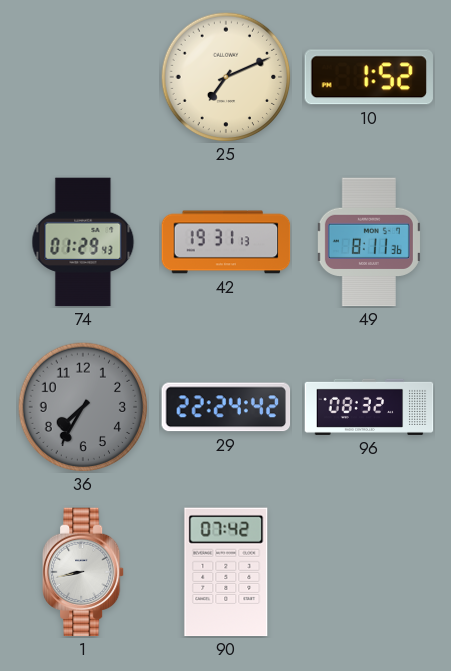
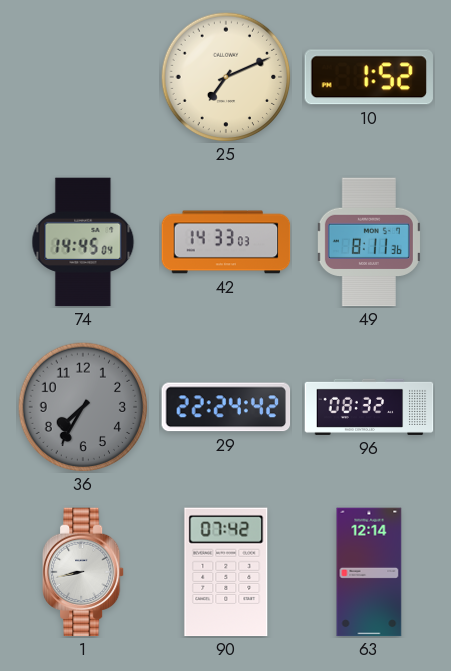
74: 01:29 -> 14:45 (83, 242)
42: 19:31 -> 14:33 (226, 242)
63: none -> 12:14 (369, 572)
